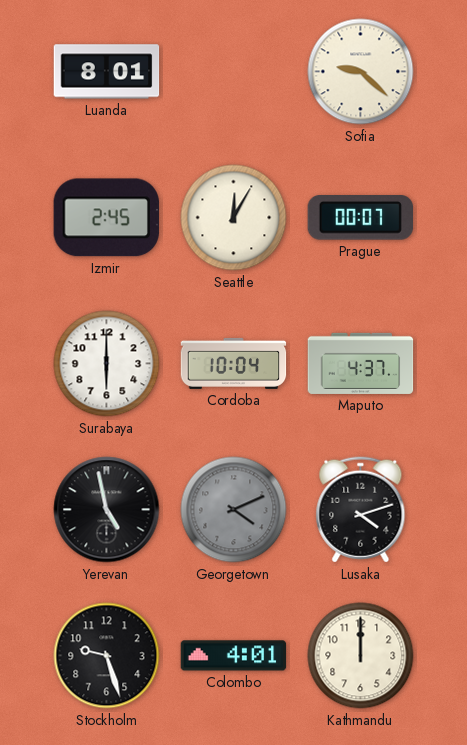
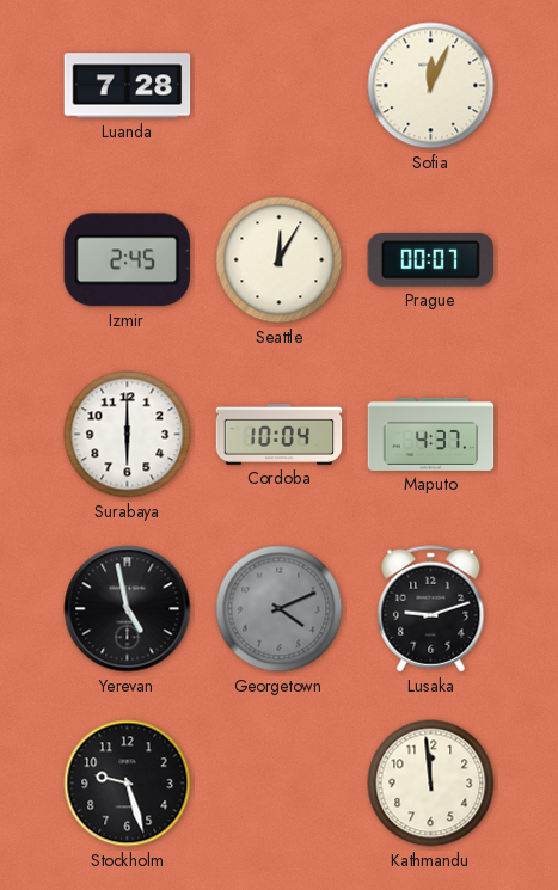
Luanda: 8:01 -> 7:28 (128, 86)
Sofia: 9:22 -> 12:04 (431, 86)
Lusaka: 4:12 -> 9:12 (431, 609)
Colombo: 4:01 -> none (234, 656)
Kathmandu: 12:00 -> 11:59 (431, 784)
